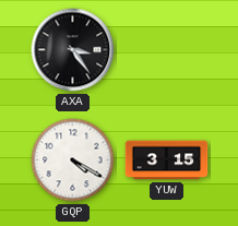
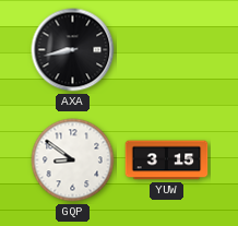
AXA: 3:24 -> 8:43 (73, 50)
GQP: 4:20 -> 8:51 (73, 160)
